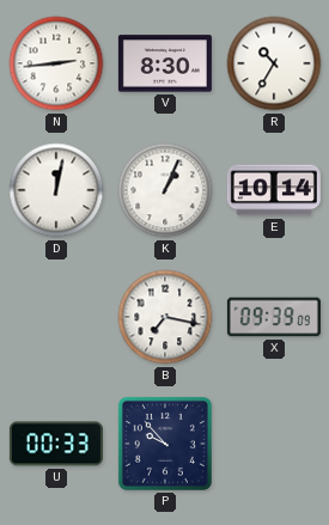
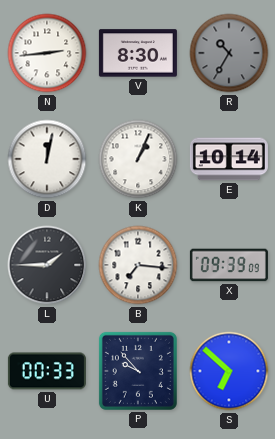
R dial: white -> grey (229, 53)
L: none -> 1:45 (47, 265)
B: 7:17 -> 7:16 (138, 265)
S: none -> 6:52 (229, 371)
